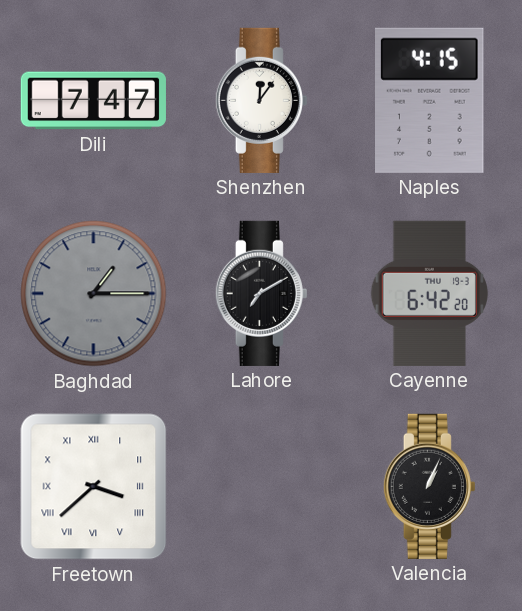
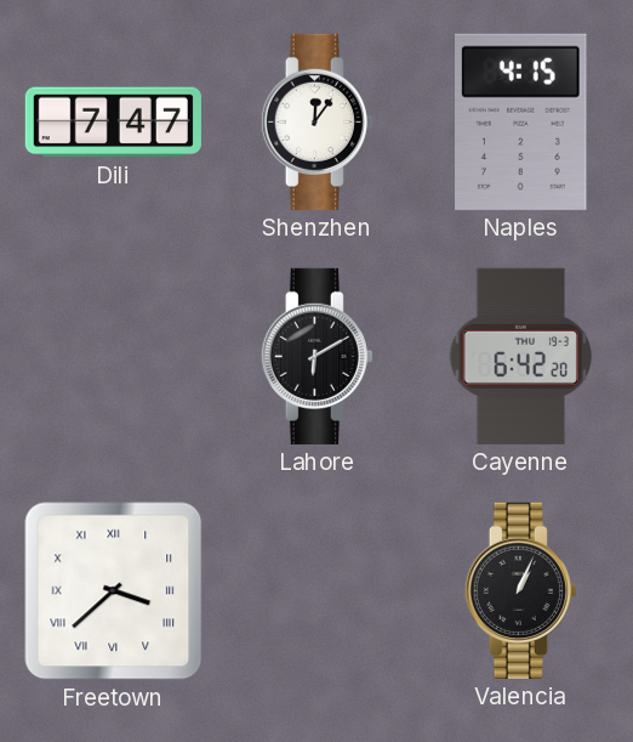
Baghdad: 1:15 -> none (94, 294)
Lahore: 7:10 -> 6:10 (316, 356)
